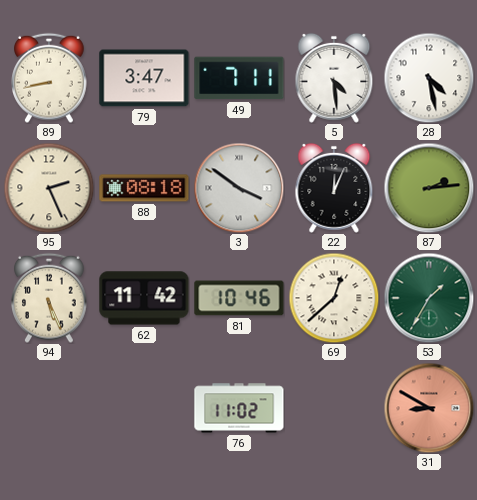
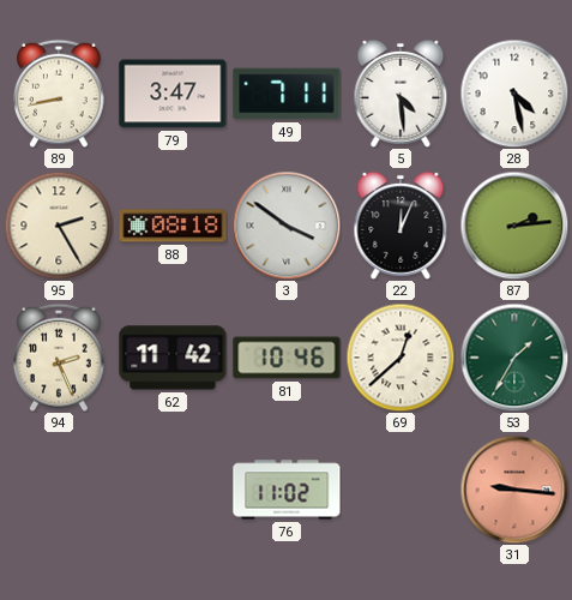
95: 2:26 -> 2:25 (59, 226)
94: 5:26 -> 2:26 (59, 358)
31: 8:50 -> 9:16 (514, 490)
